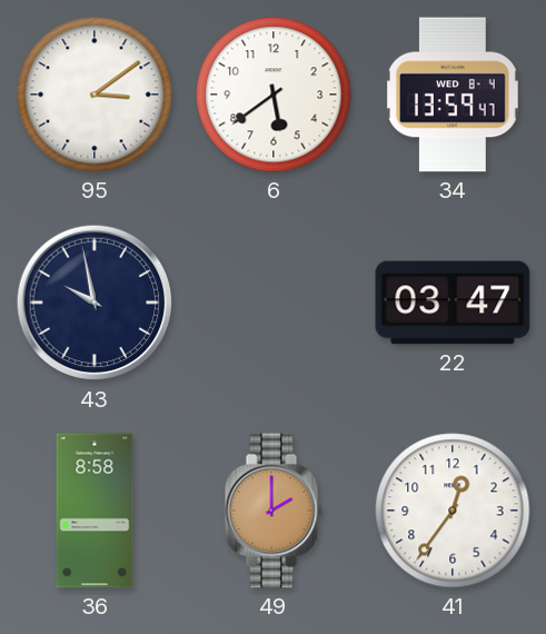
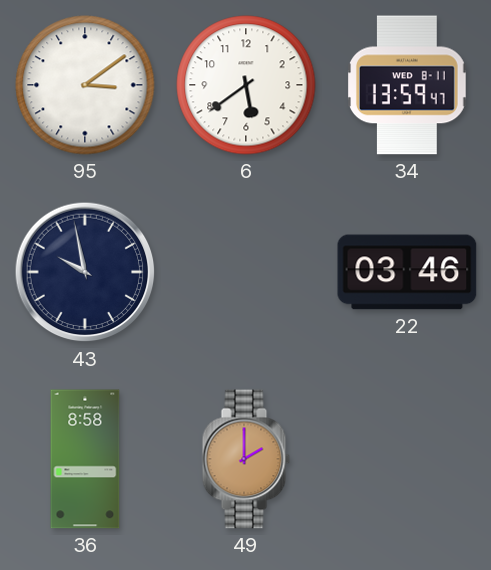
34 date: WED 8-4 -> WED 8-11 (408, 85)
22: 03:47 -> 03:46 (407, 272)
41: 12:36 -> none (453, 511)
